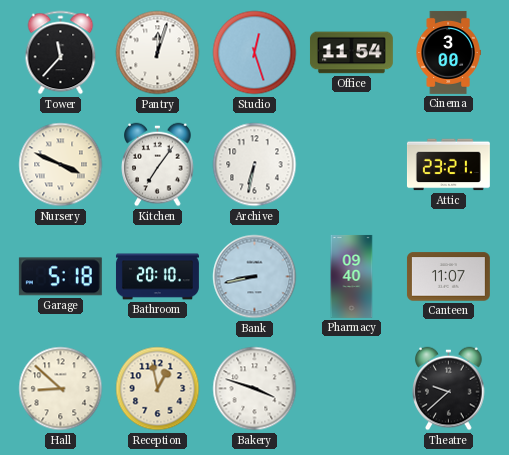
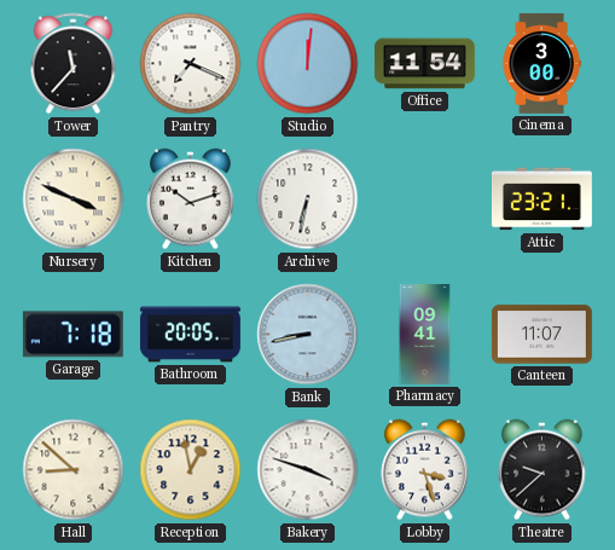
Pantry: 12:03 -> 7:19 (191, 64)
Studio: 12:27 -> 12:01 (308, 64)
Kitchen: 7:06 -> 10:12 (191, 199)
Garage: 5:18 -> 7:18 (72, 335)
Bathroom: 20:10 -> 20:05 (190, 335)
Pharmacy: 09:40 -> 09:41 (425, 334)
Lobby: none -> 3:27 (425, 470)
